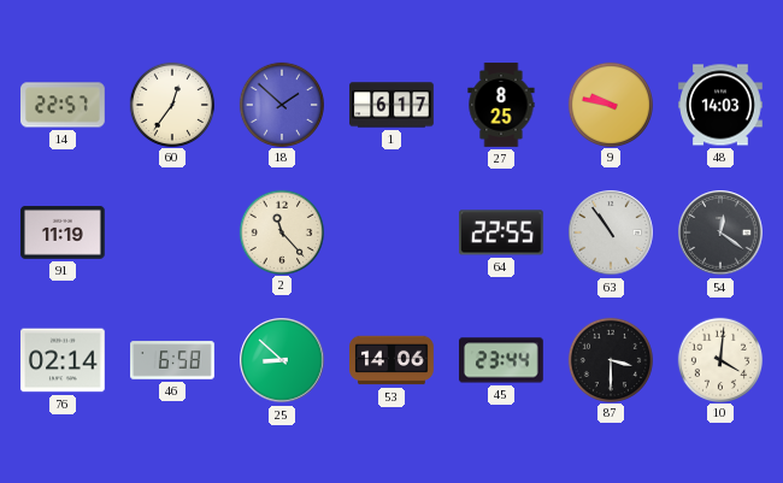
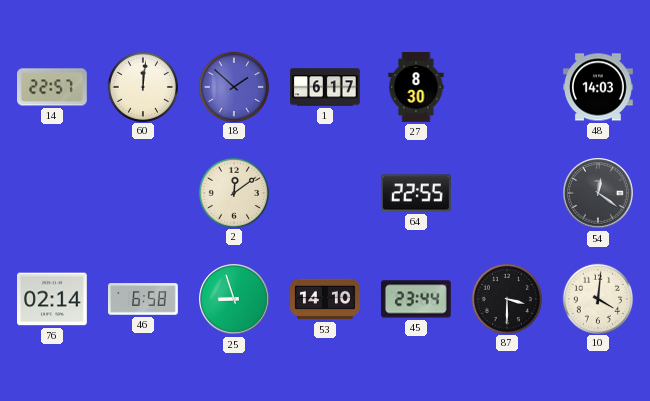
60: 12:36 -> 12:01 (142, 86)
27: 8:25 -> 8:30 (416, 87)
9: 9:47 -> none (610, 104)
91: 11:19 -> none (64, 232)
2: 11:23 -> 12:09 (233, 192)
63: 10:54 -> none (611, 232)
25: 8:52 -> 8:57 (234, 299)
53: 14:06 -> 14:10 (325, 299)
